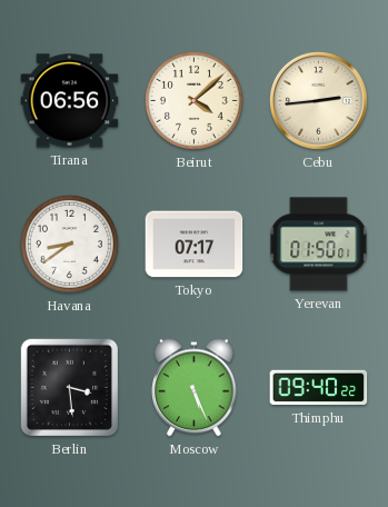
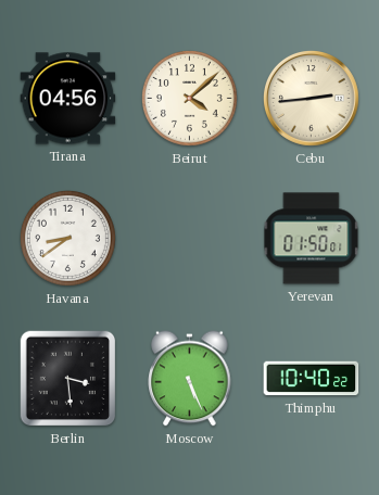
Tirana: 06:56 -> 04:56 (68, 99)
Tokyo: 07:17 -> none (195, 245)
Thimphu: 09:40 -> 10:40 (312, 379)
